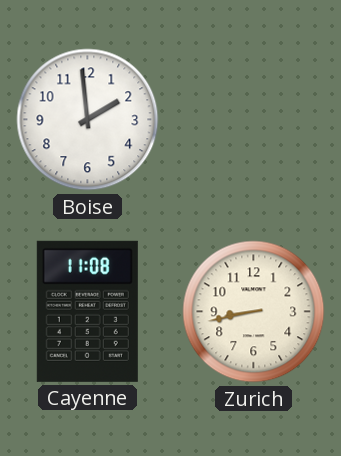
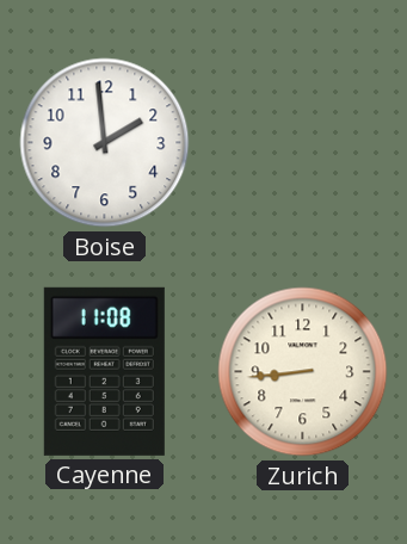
Zurich: 8:43 -> 8:44 (303, 372)
